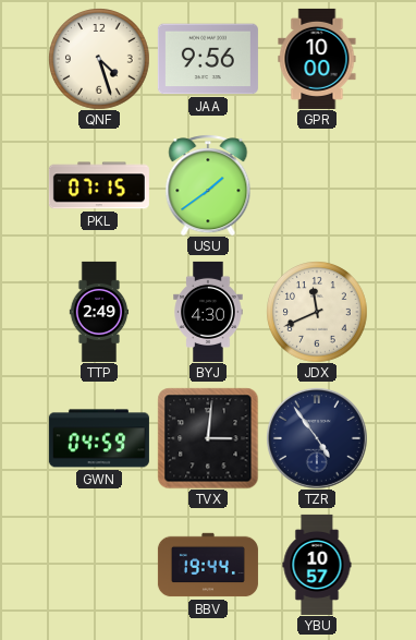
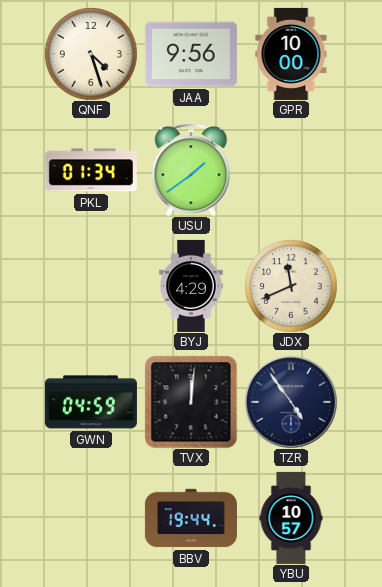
PKL: 07:15 -> 01:34 (91, 170)
TTP: 2:49 -> none (99, 312)
BYJ: 4:30 -> 4:29 (191, 286)
TVX: 3:01 -> 12:01 (191, 402)
